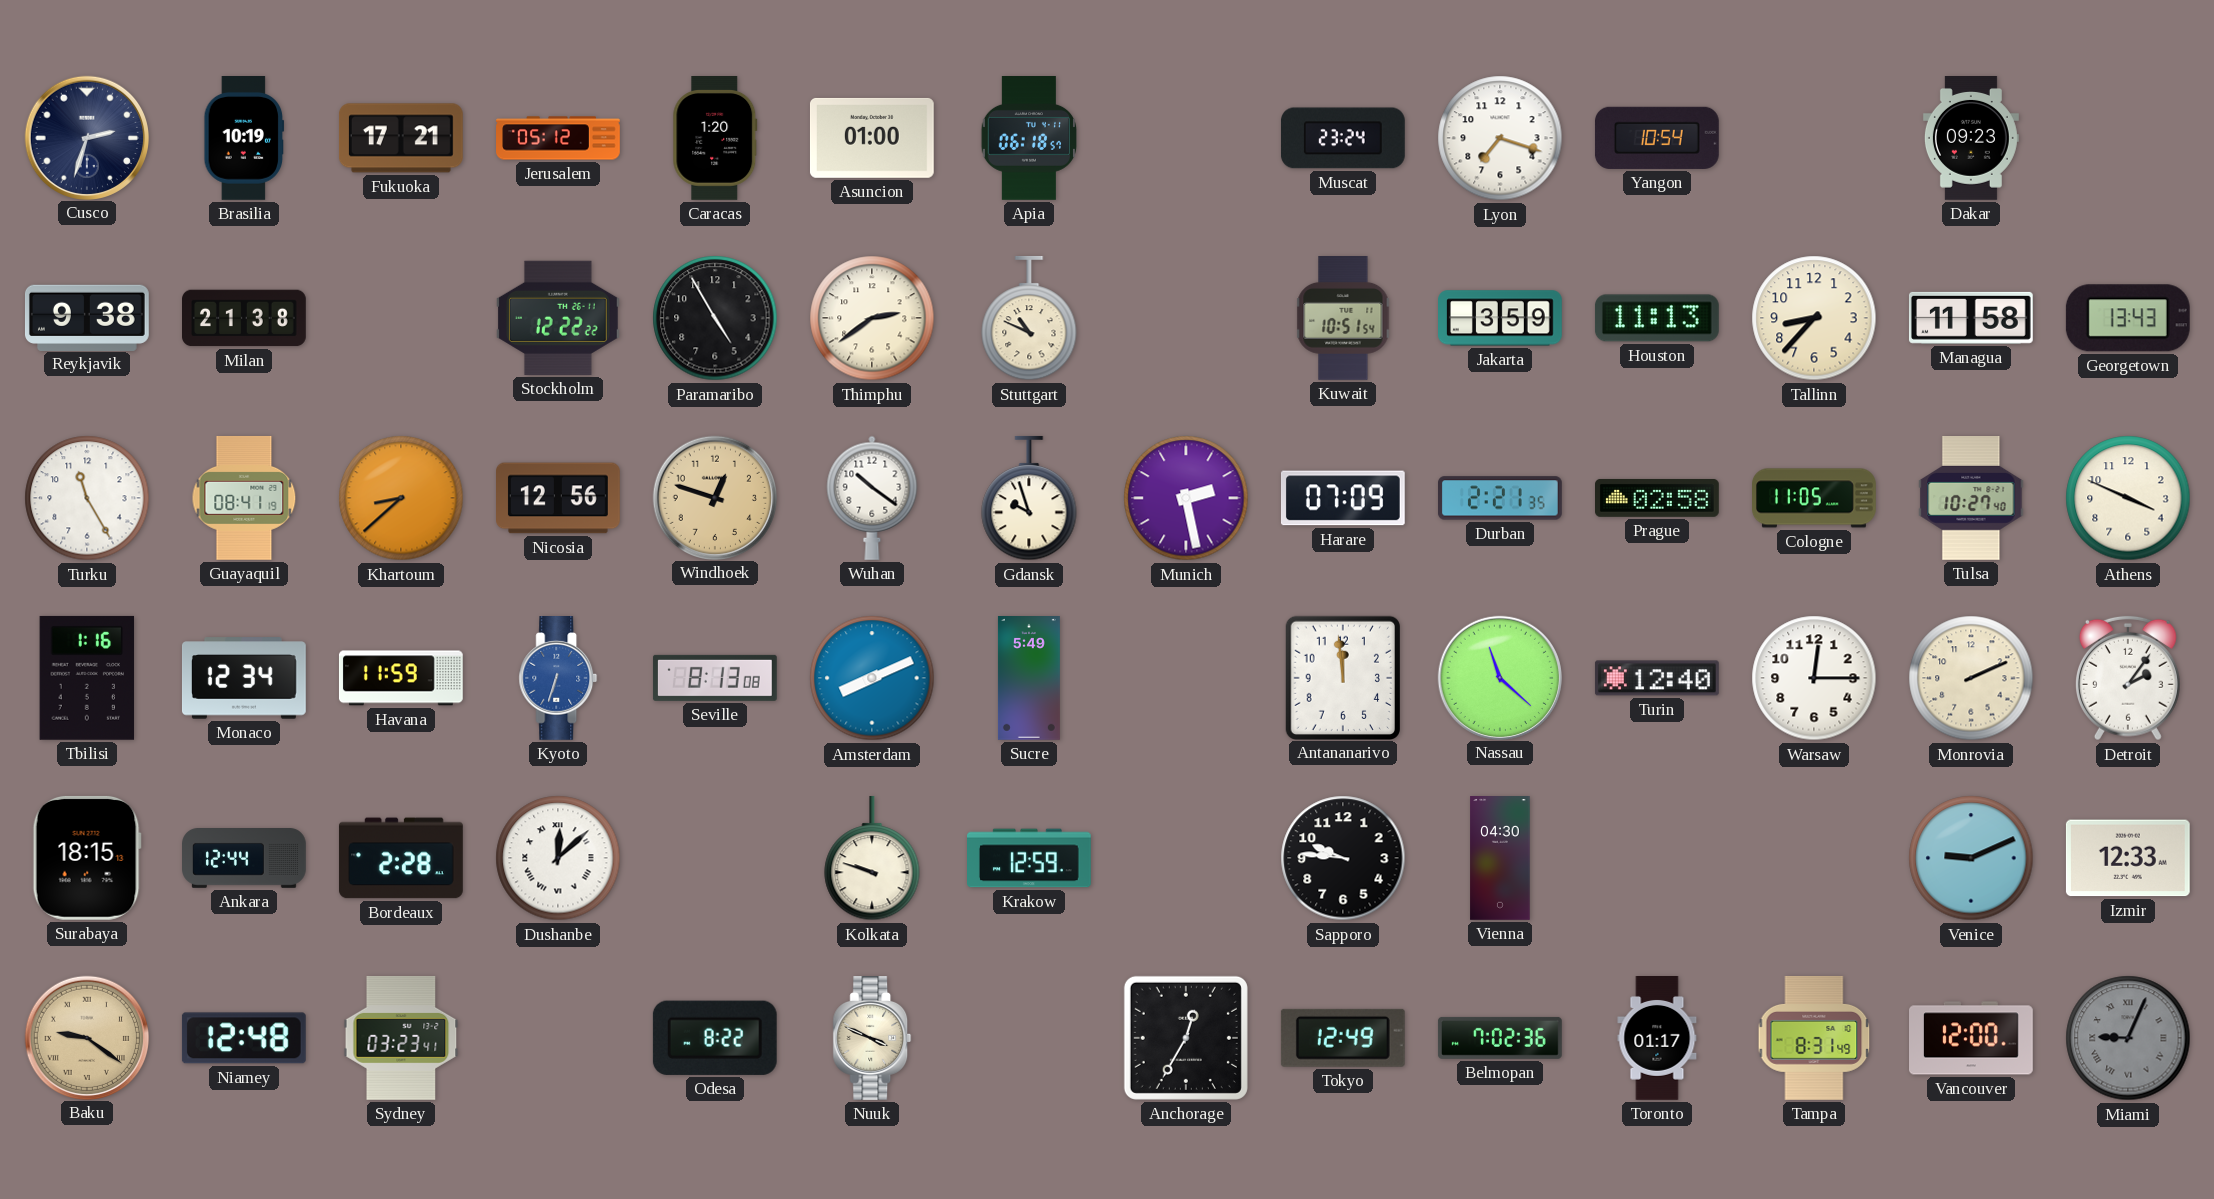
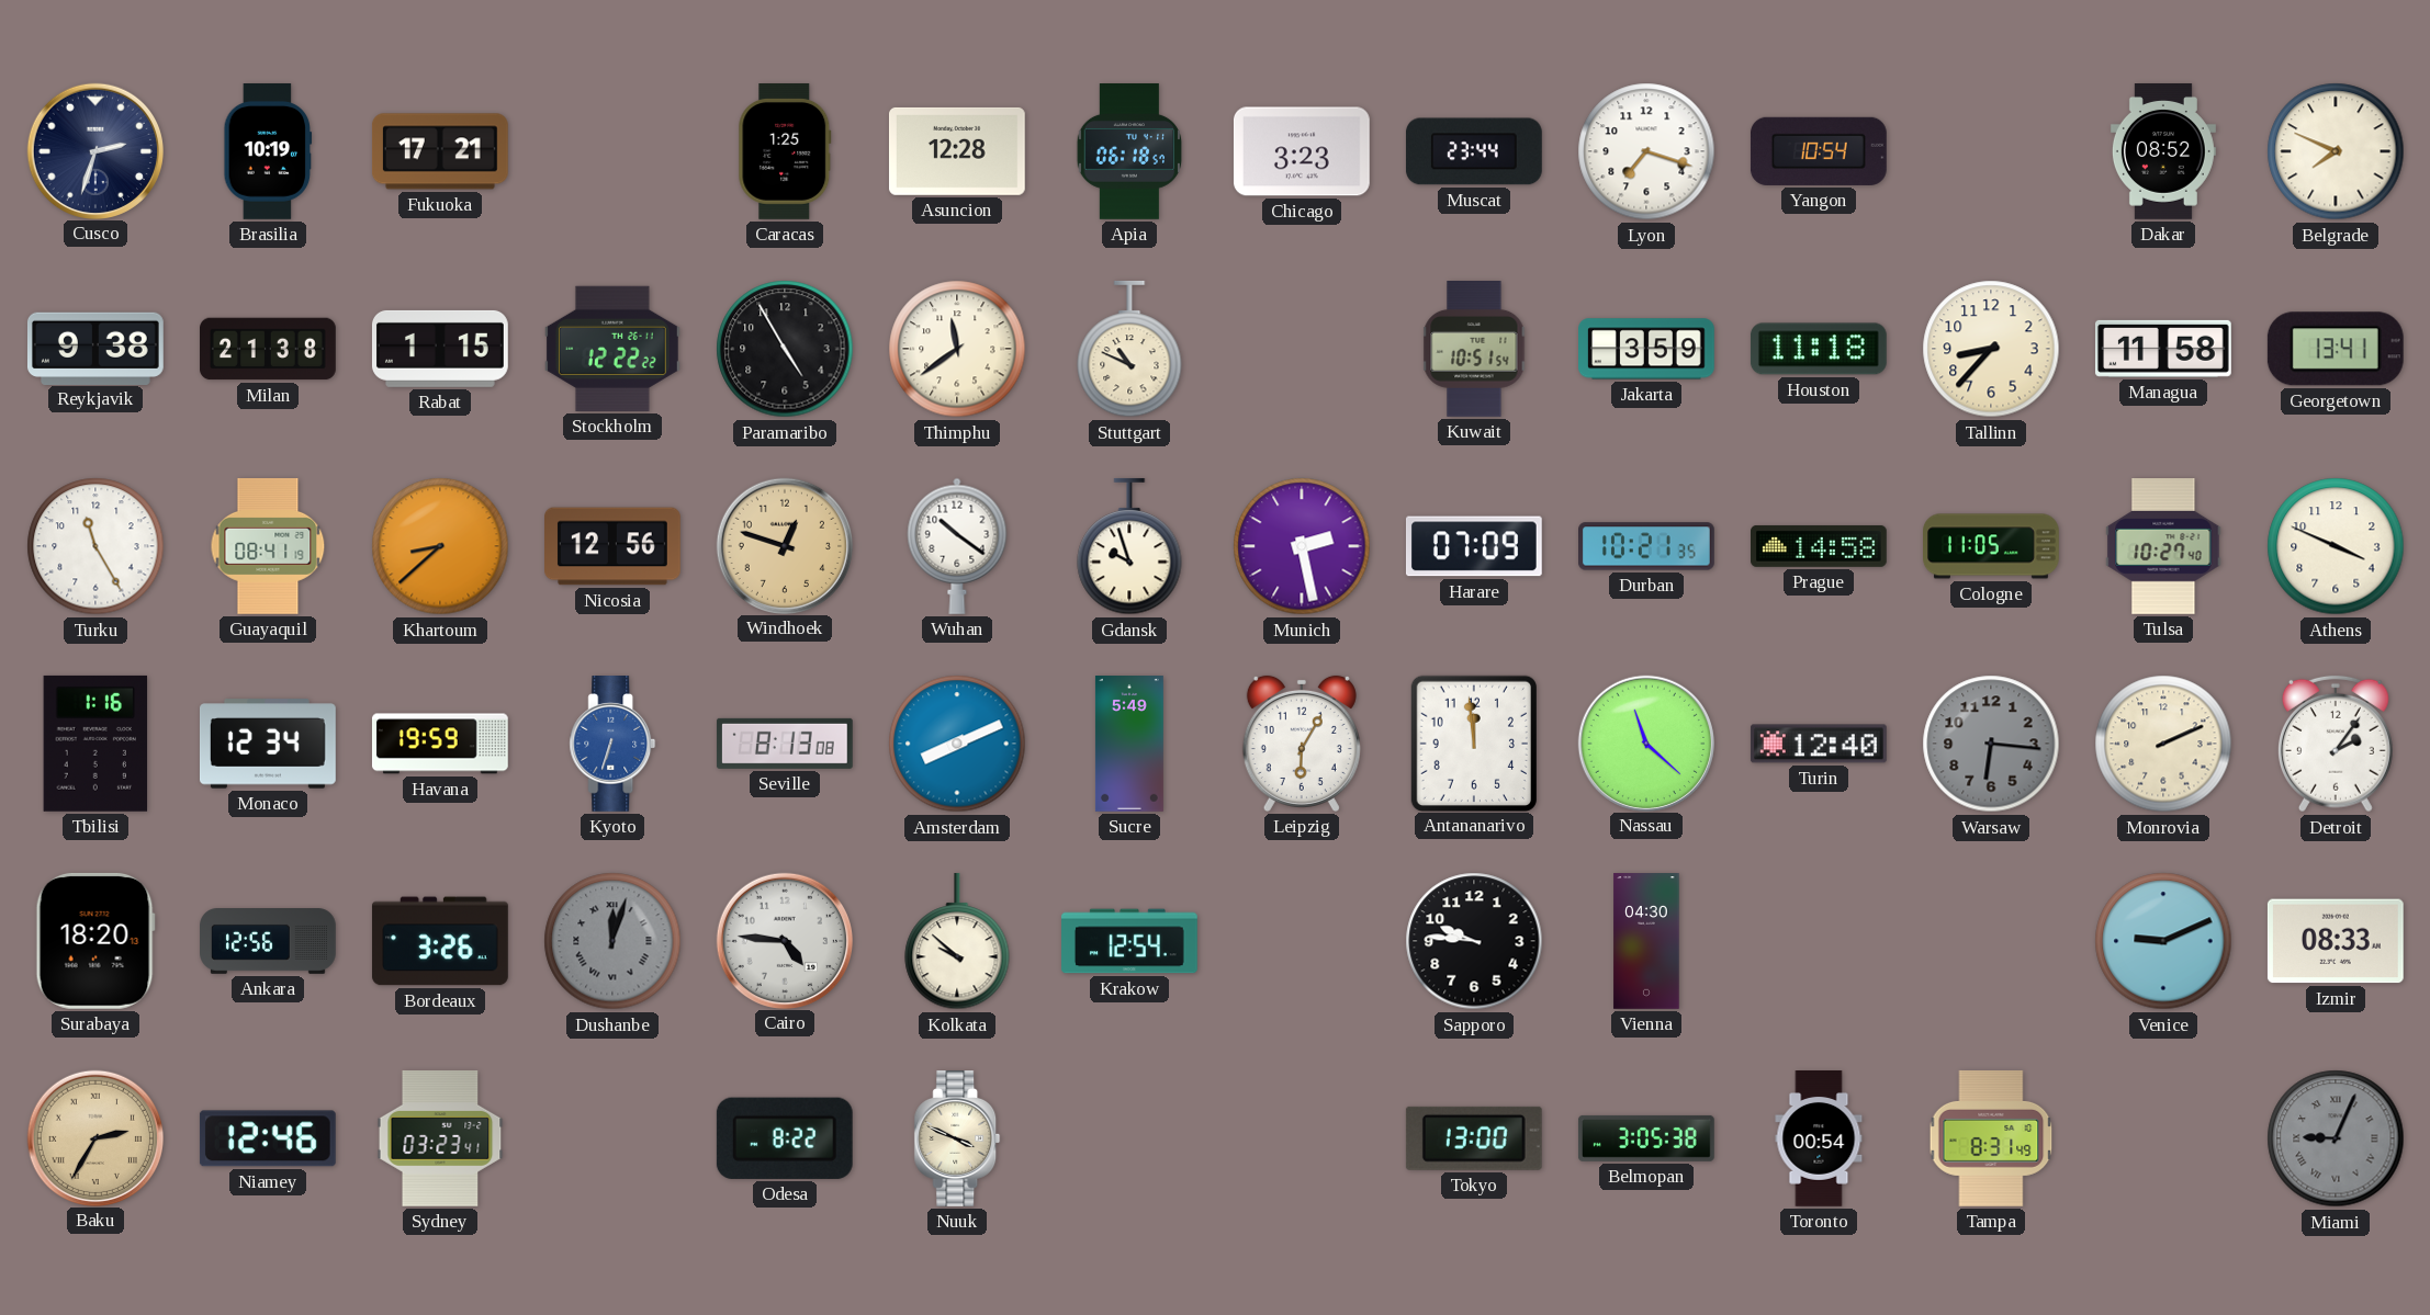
Jerusalem: 05:12 -> none (558, 138)
Caracas: 1:20 -> 1:25 (785, 152)
Asuncion: 01:00 -> 12:28 (957, 151)
Chicago: none -> 3:23 (1302, 151)
Muscat: 23:24 -> 23:44 (1474, 151)
Dakar: 09:23 -> 08:52 (2163, 152)
Belgrade: none -> 7:49 (2336, 151)
Rabat: none -> 1:15 (440, 349)
Thimphu: 2:39 -> 11:39 (957, 349)
Houston: 11:13 -> 11:18 (1819, 349)
Georgetown: 13:43 -> 13:41 (2336, 349)
Durban: 2:21 -> 10:21 (1647, 546)
Prague: 02:58 -> 14:58 (1820, 546)
Havana: 11:59 -> 19:59 (440, 744)
Leipzig: none -> 6:05 (1302, 744)
Warsaw: 12:15 -> 6:16 (1991, 744)
Warsaw dial: white -> grey (1991, 744)
Surabaya: 18:15 -> 18:20 (95, 941)
Ankara: 12:44 -> 12:56 (269, 942)
Bordeaux: 2:28 -> 3:26 (440, 941)
Dushanbe: 12:08 -> 12:03 (612, 941)
Dushanbe dial: white -> grey (612, 941)
Cairo: none -> 4:46 (784, 940)
Kolkata: 9:48 -> 9:52 (957, 941)
Krakow: 12:59 -> 12:54 (1130, 941)
Izmir: 12:33 -> 08:33 (2336, 941)
Baku: 9:21 -> 2:35 (94, 1137)
Niamey: 12:48 -> 12:46 (268, 1138)
Anchorage: 12:35 -> none (1186, 1038)
Tokyo: 12:49 -> 13:00 (1474, 1138)
Belmopan: 7:02 -> 3:05 (1646, 1138)
Toronto: 01:17 -> 00:54 (1819, 1140)
Vancouver: 12:00 -> none (1972, 1038)
